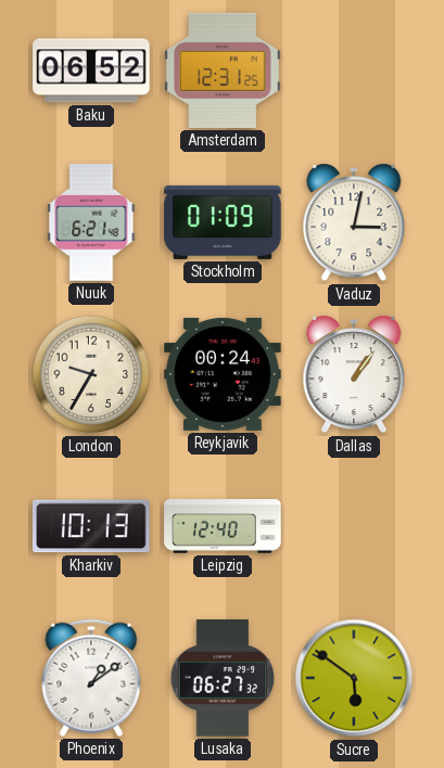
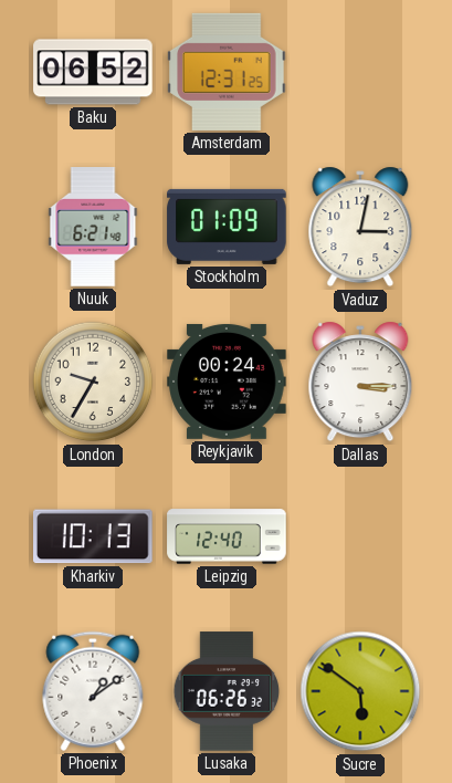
Dallas: 1:06 -> 3:15 (360, 382)
Lusaka: 06:27 -> 06:26 (227, 691)
